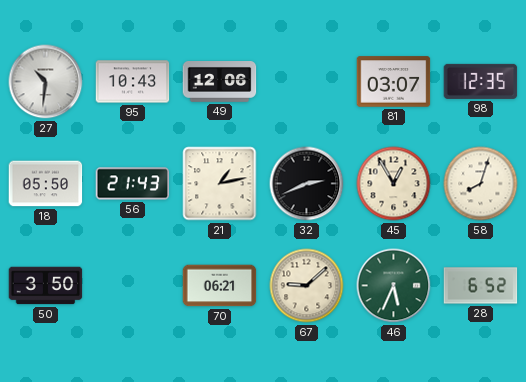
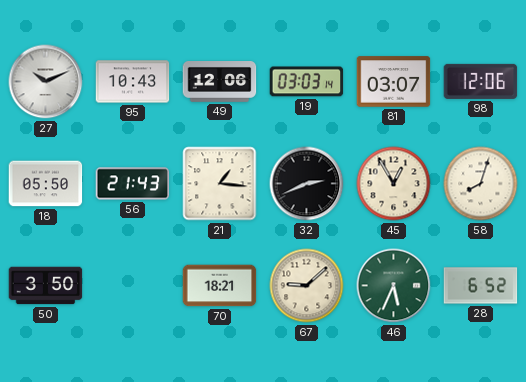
27: 10:31 -> 10:11 (46, 82)
19: none -> 03:03 (307, 82)
98: 12:35 -> 12:06 (481, 81)
21: 1:13 -> 1:16 (220, 184)
70: 06:21 -> 18:21 (220, 286)
